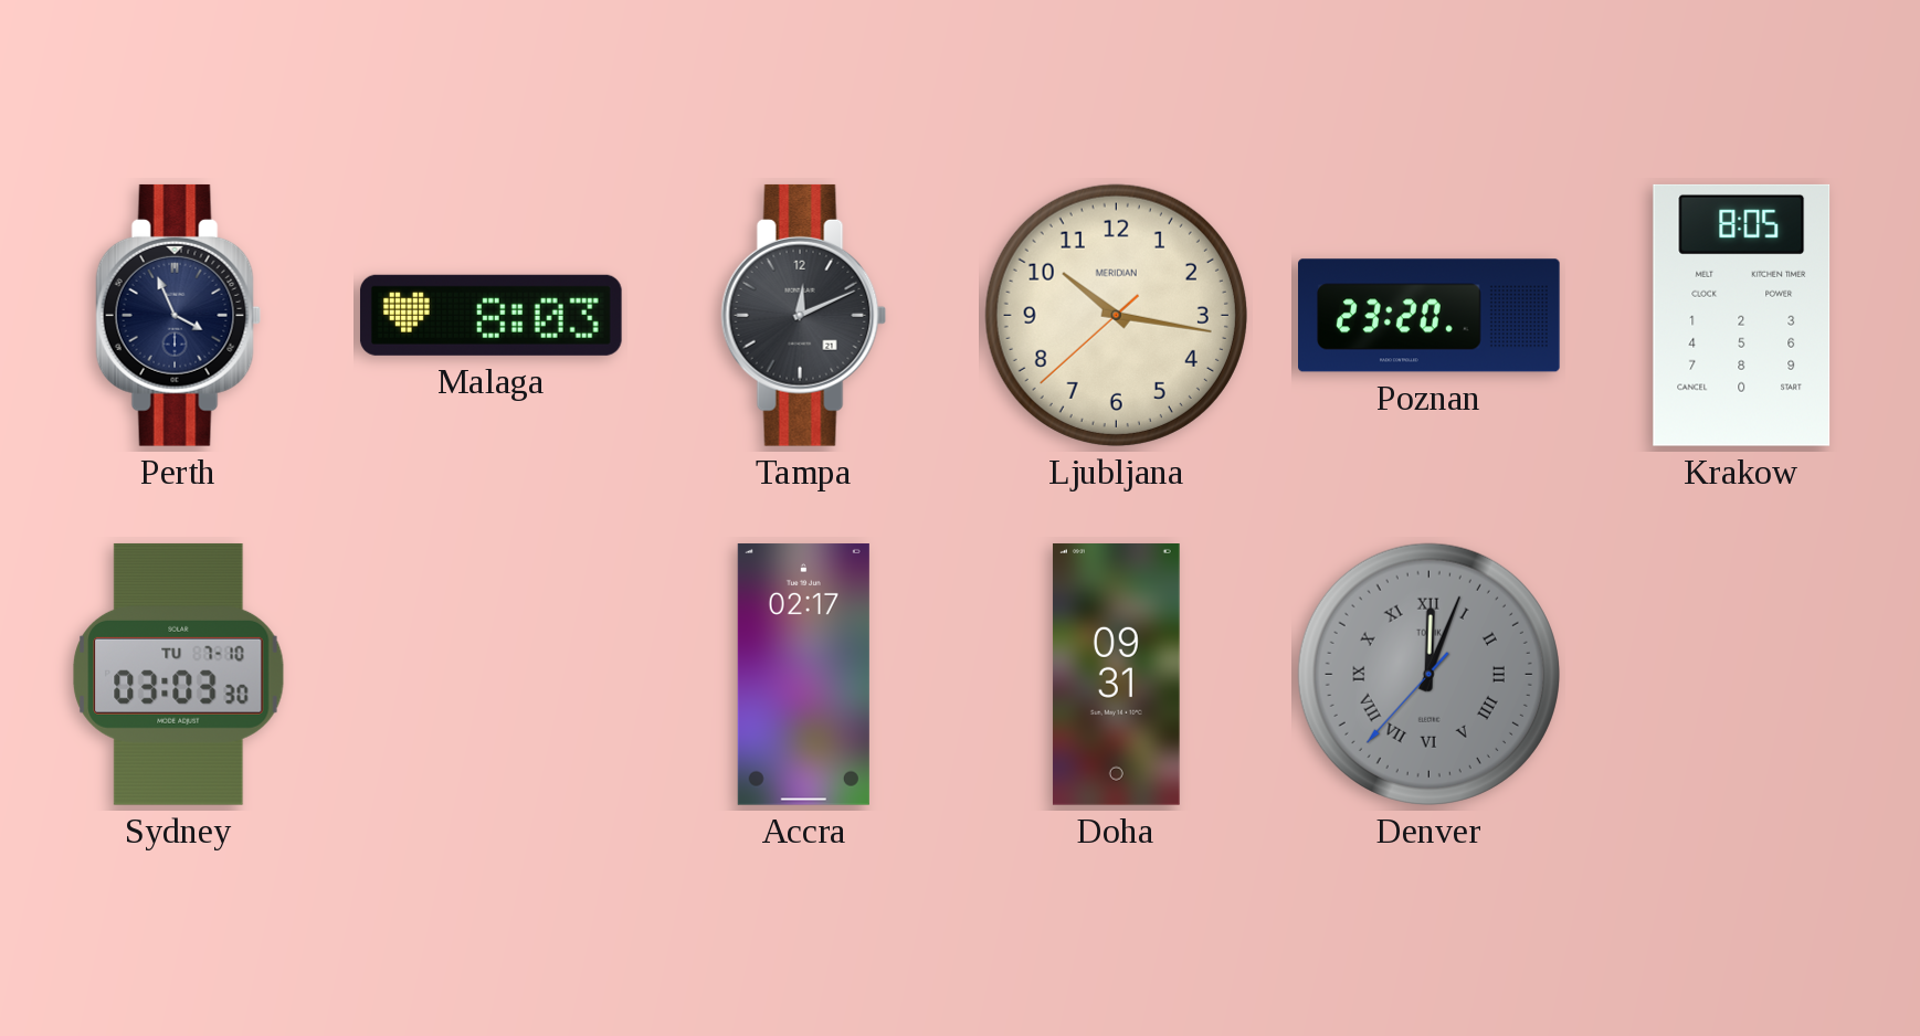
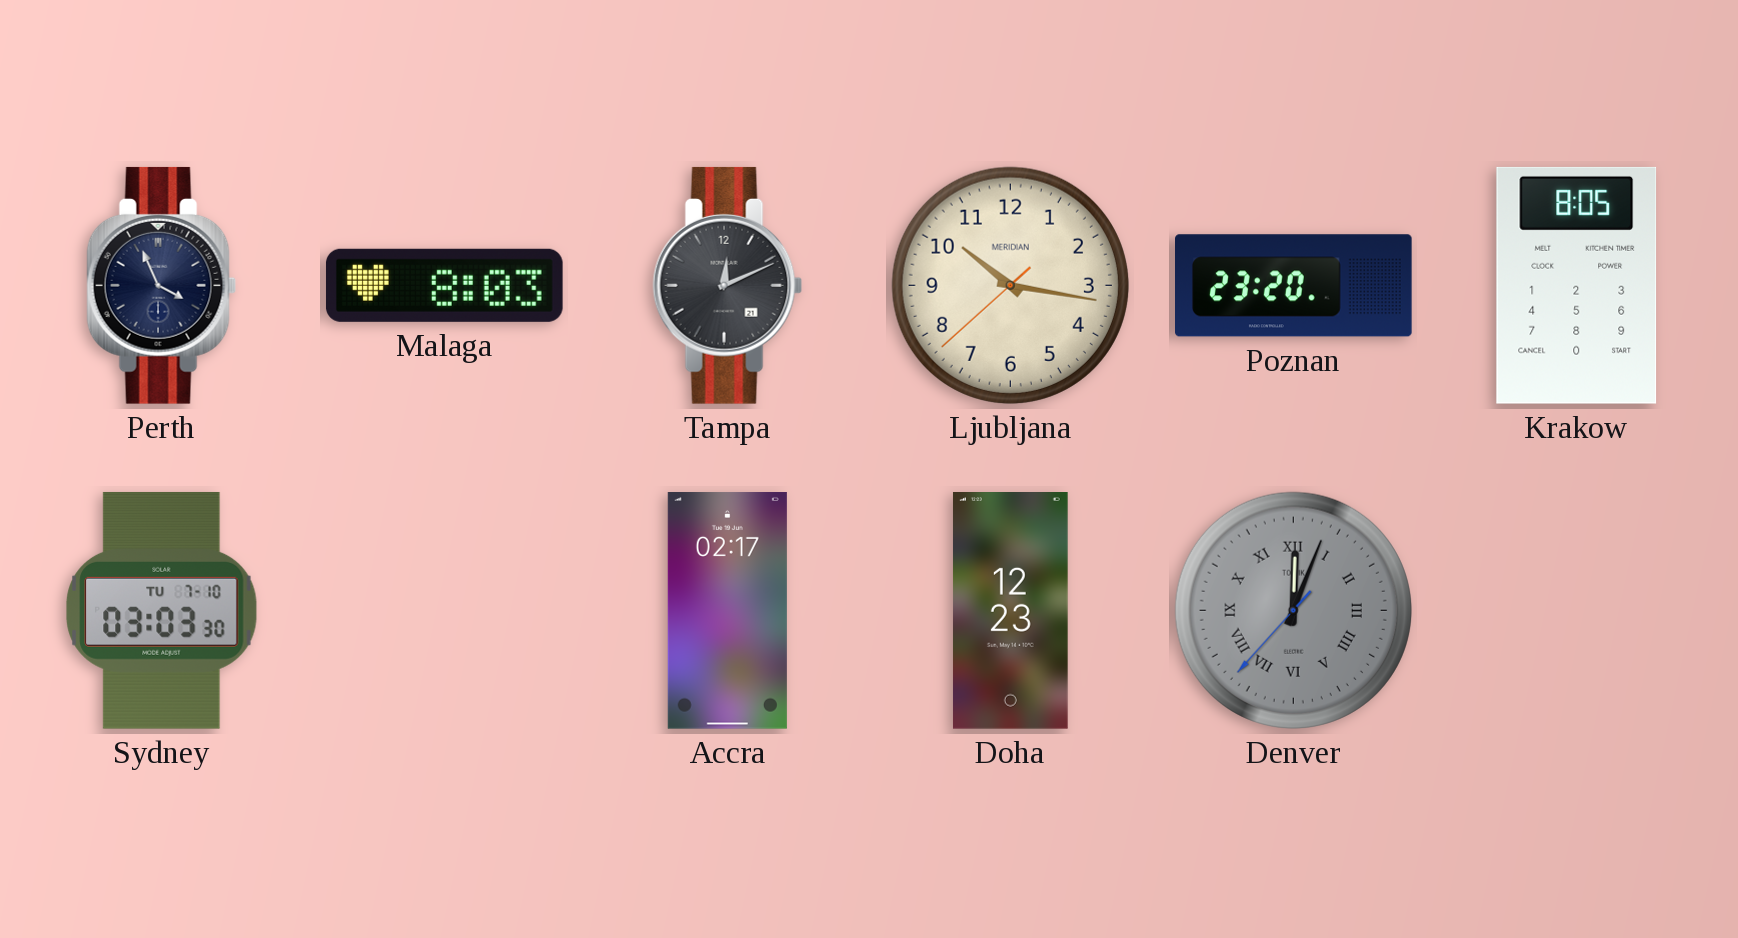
Doha: 09:31 -> 12:23 (1010, 611)
